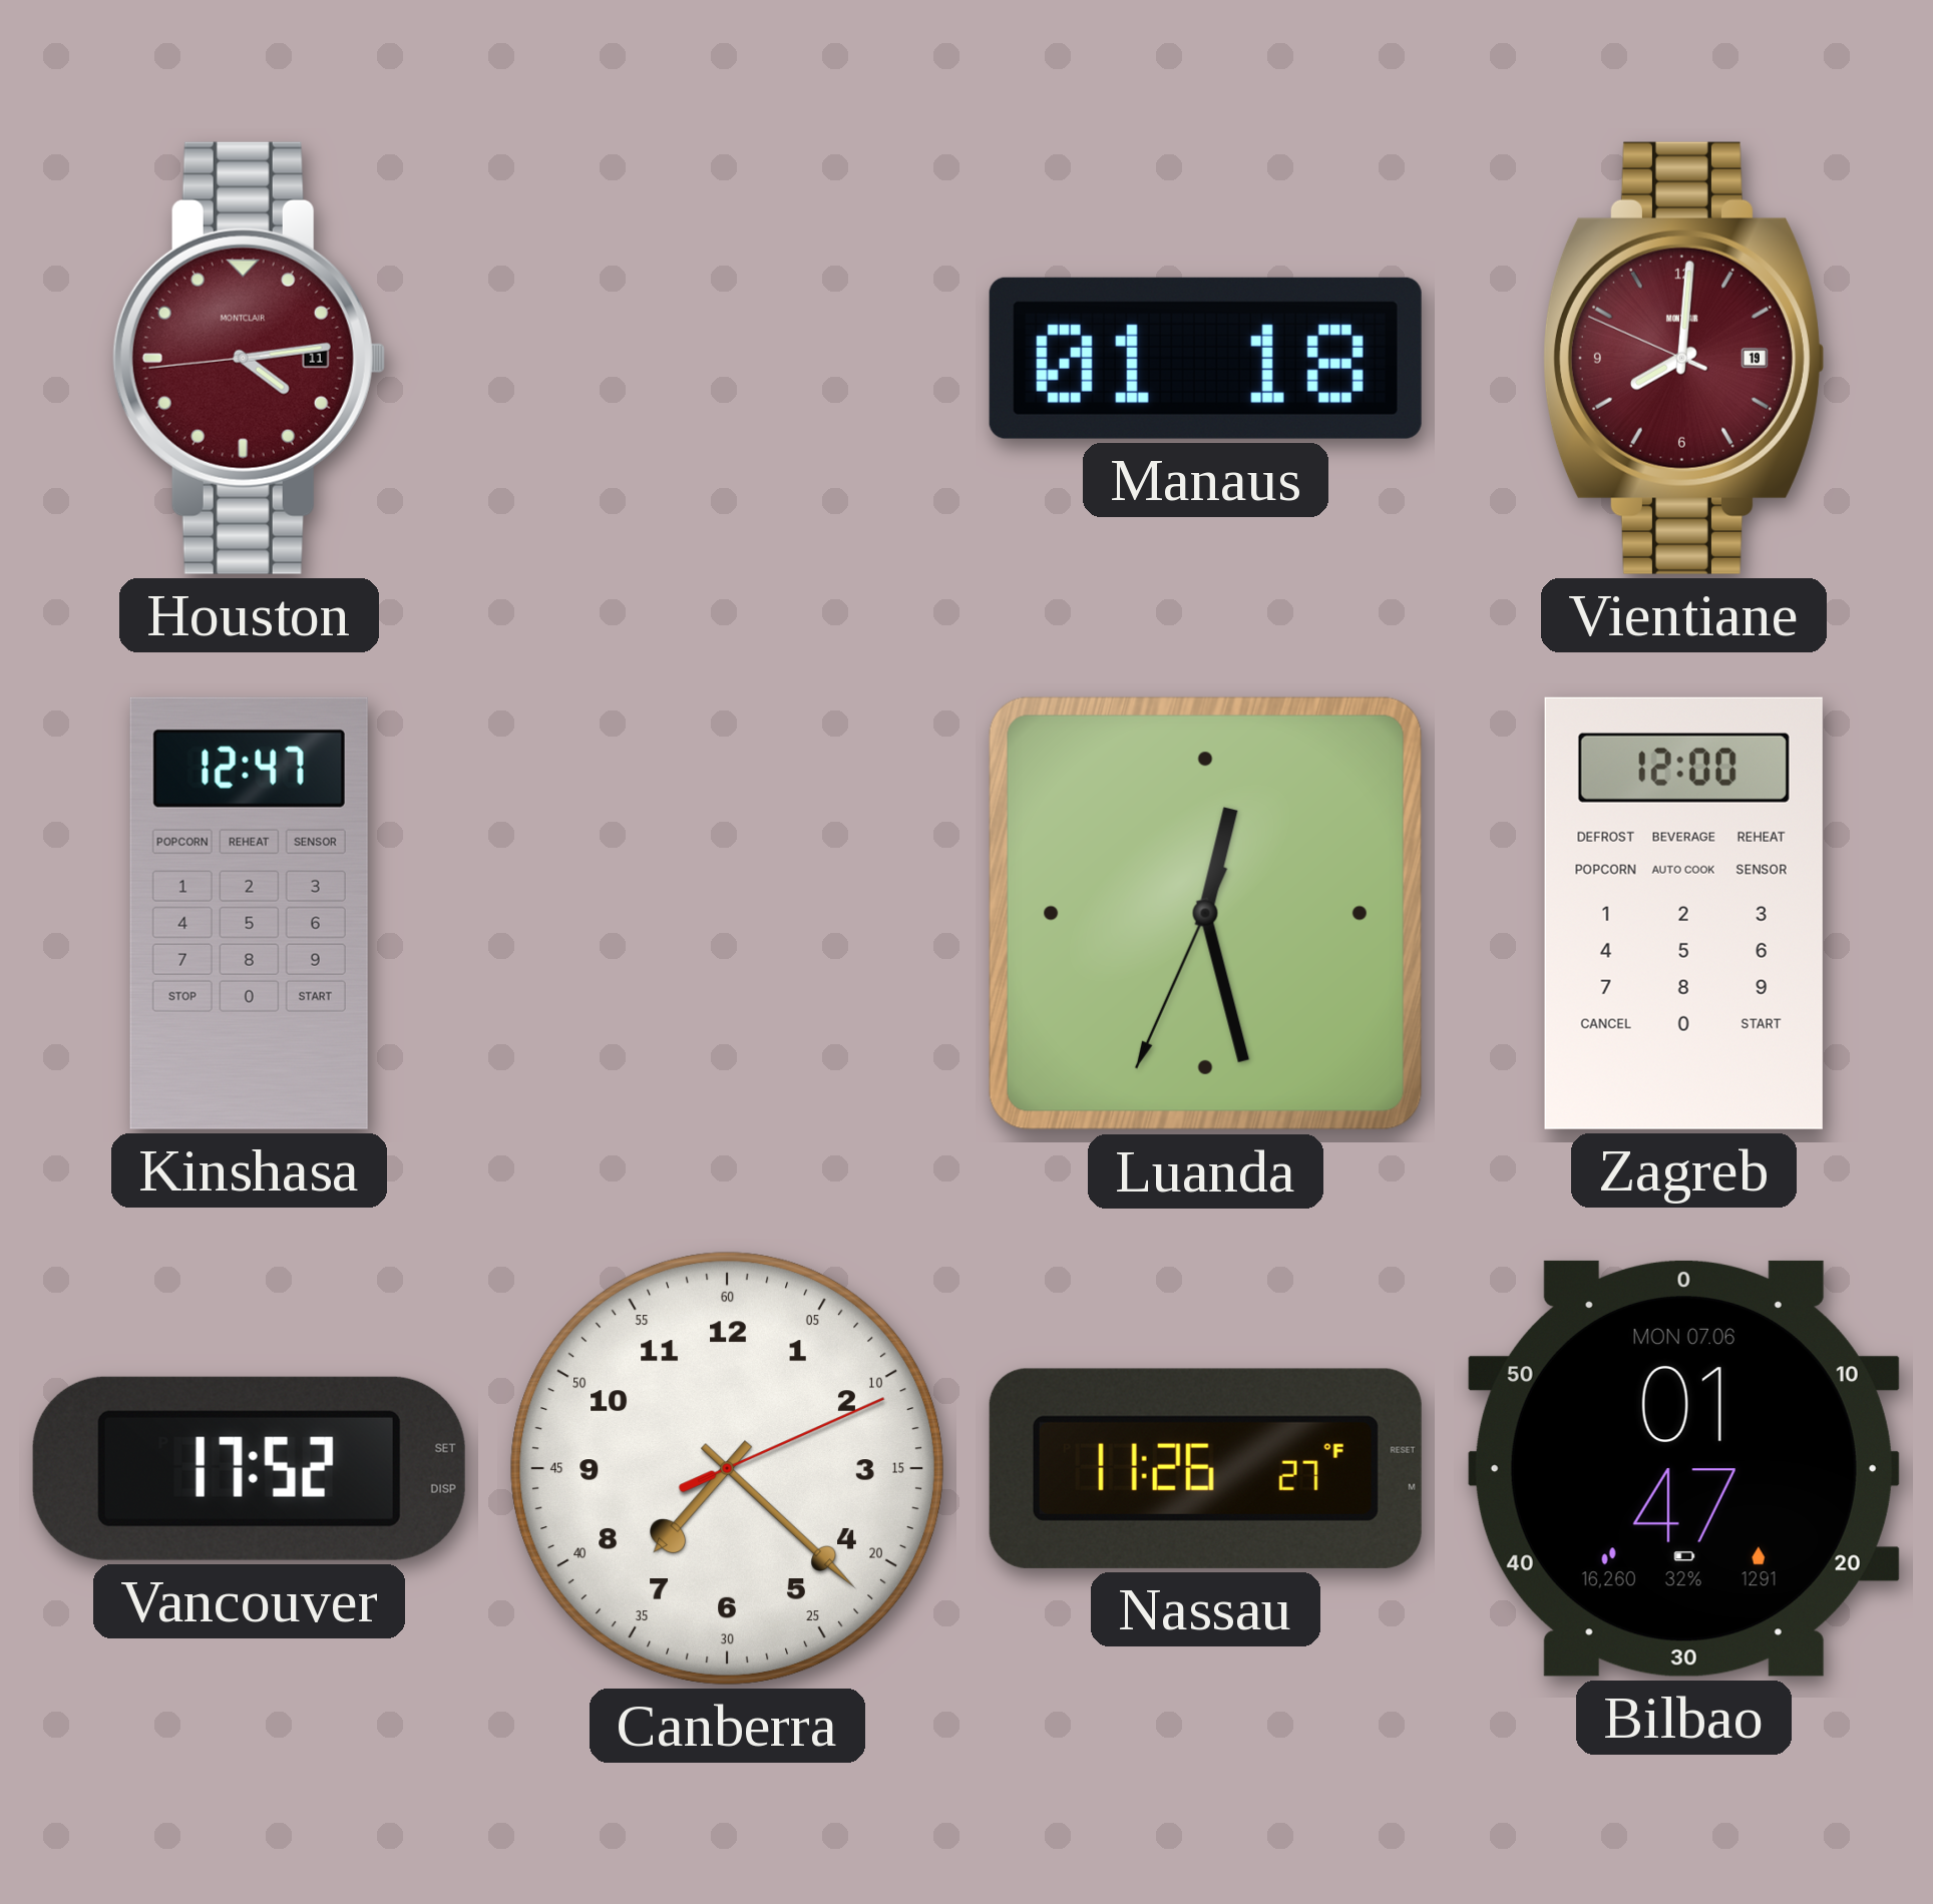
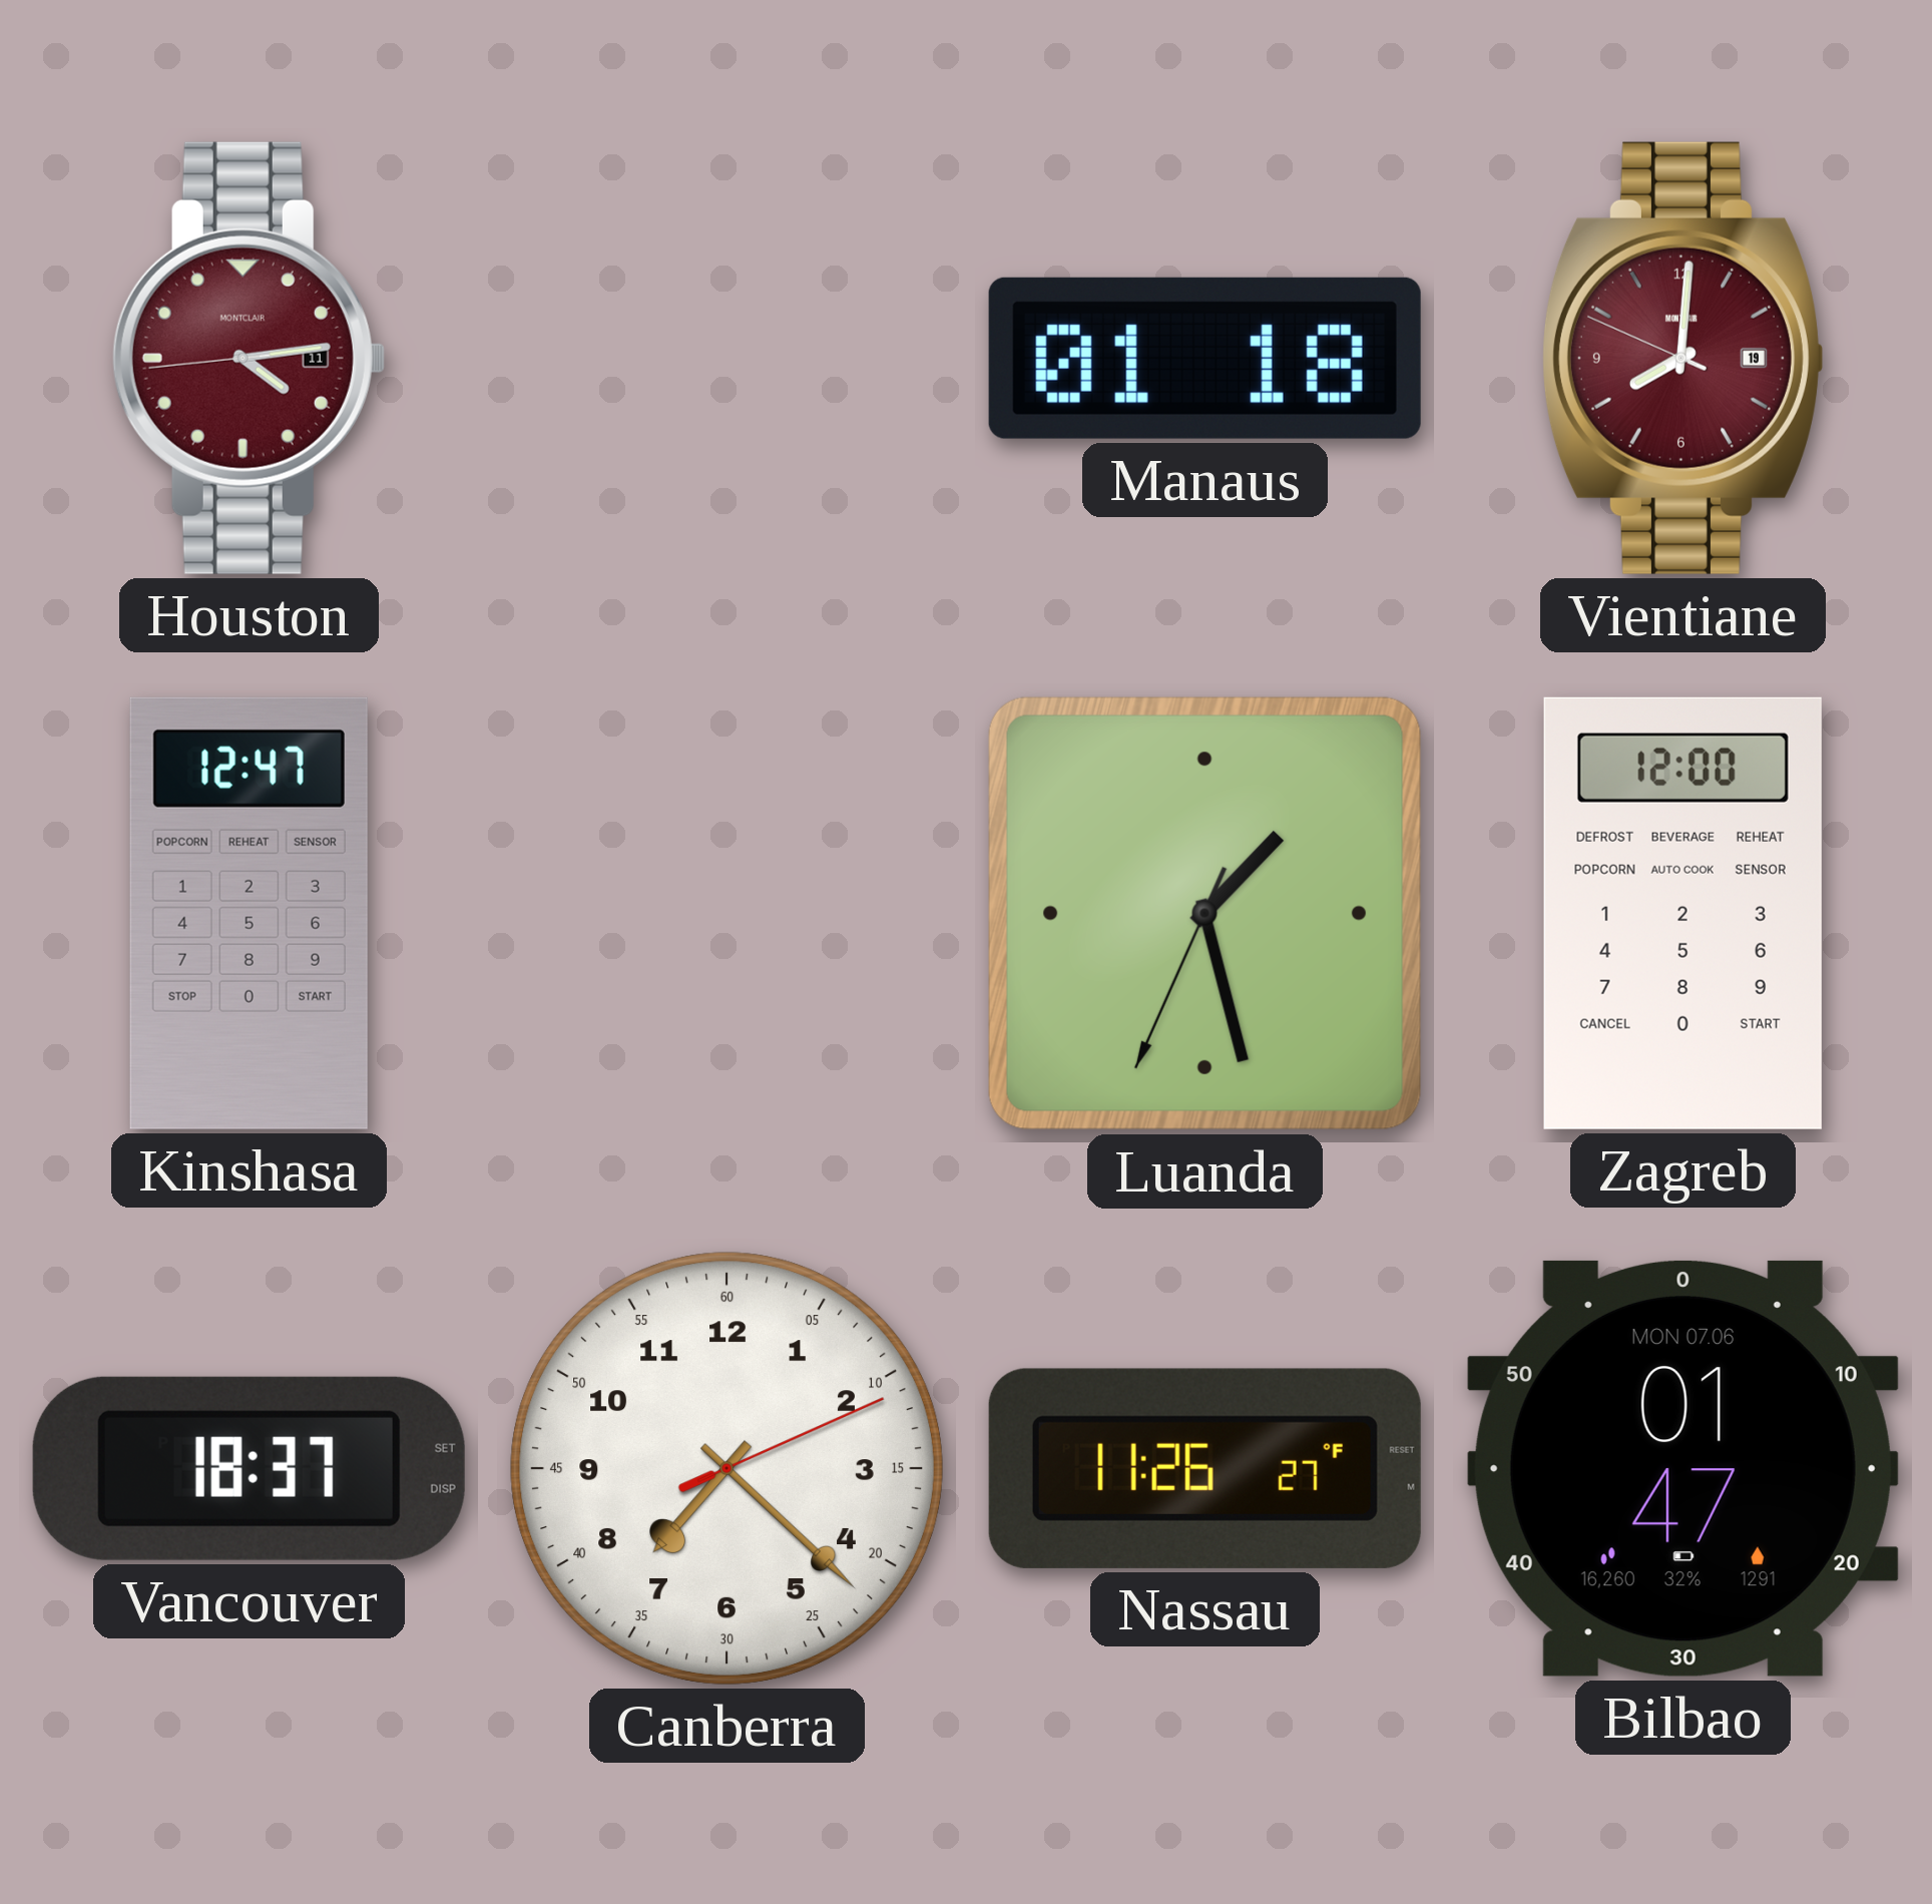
Luanda: 12:27 -> 1:27 (1204, 913)
Vancouver: 17:52 -> 18:37 (249, 1468)
